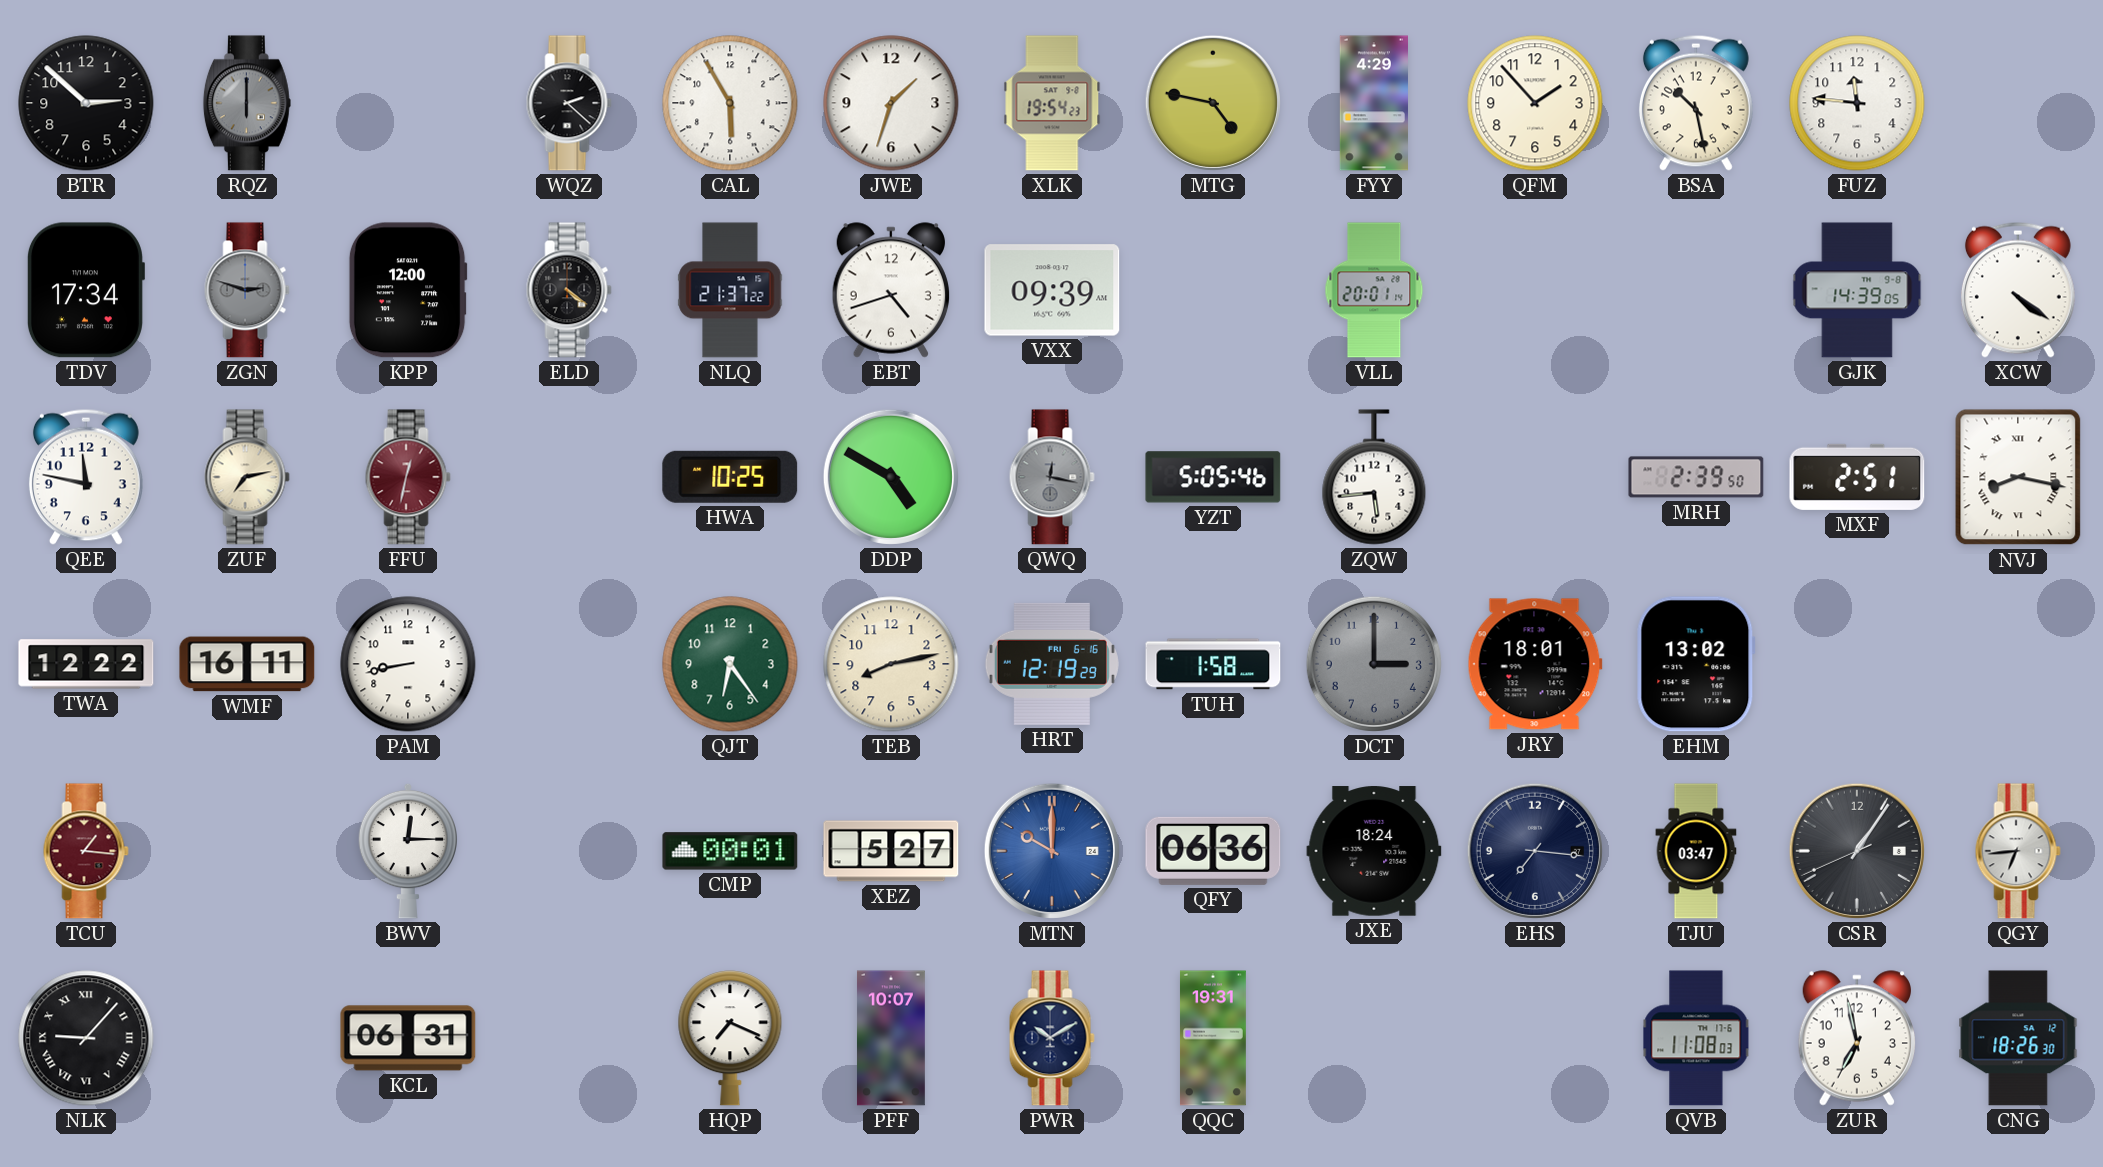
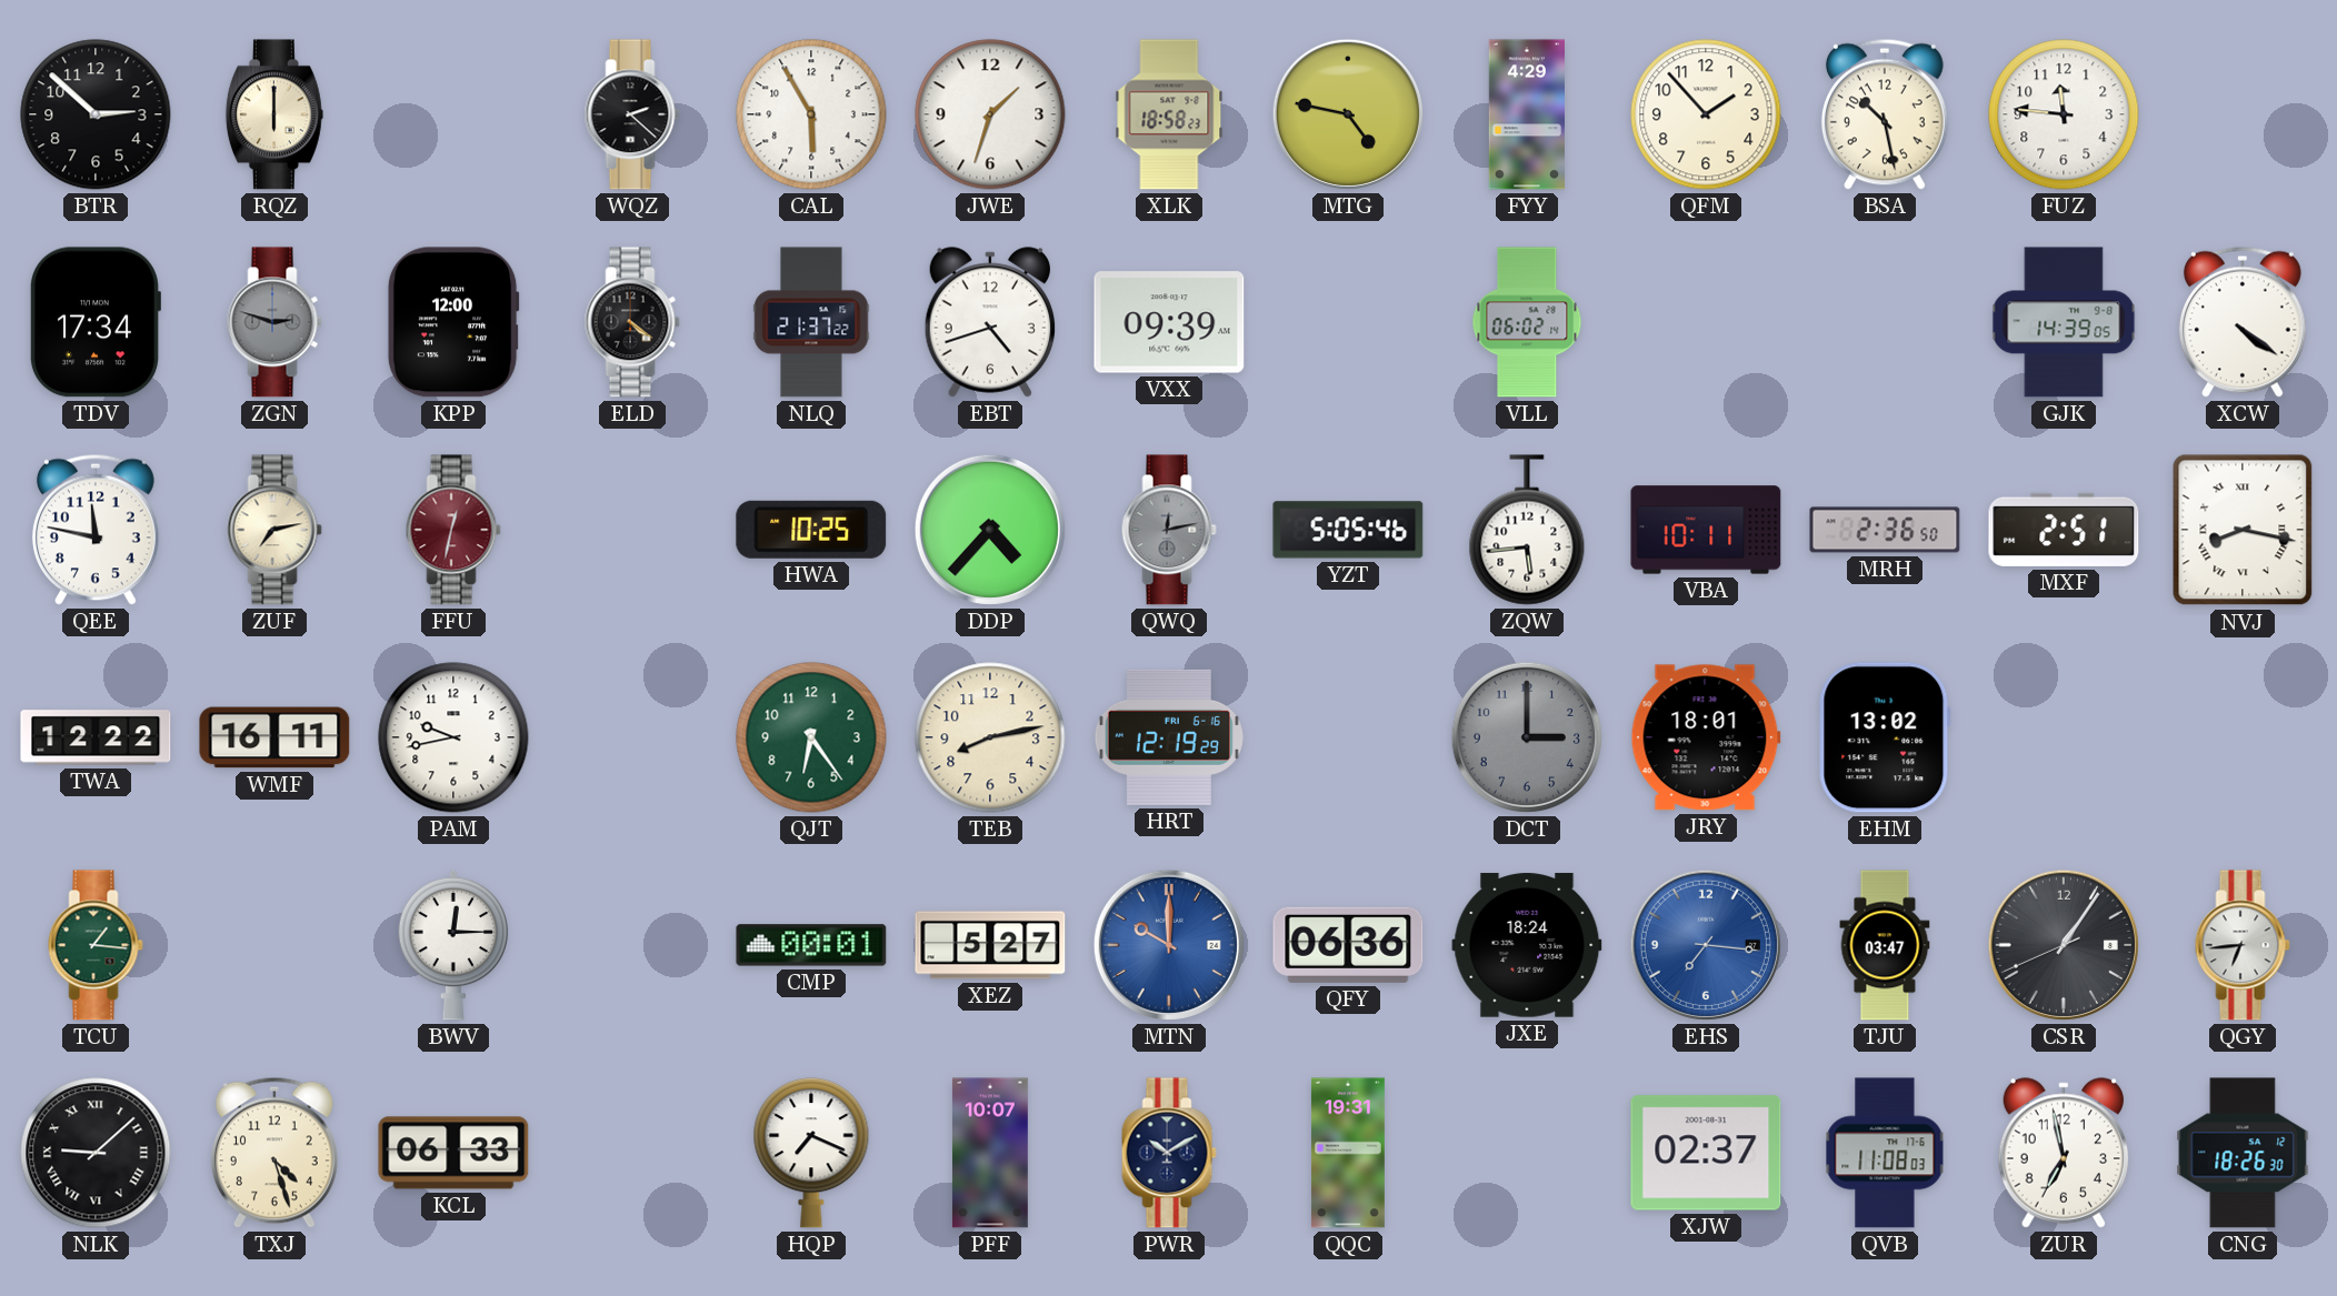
RQZ dial: grey -> cream (274, 114)
XLK: 19:54 -> 18:58 (1169, 114)
VLL: 20:01 -> 06:02 (1527, 322)
DDP: 4:50 -> 4:37 (990, 530)
QWQ: 12:17 -> 12:13 (1169, 530)
VBA: none -> 10:11 (1706, 530)
MRH: 2:39 -> 2:36 (1885, 530)
PAM: 8:43 -> 9:43 (453, 737)
TUH: 1:58 -> none (1213, 664)
TCU dial: burgundy -> green (96, 945)
EHS dial: navy -> blue (1706, 945)
NLK: 9:07 -> 9:08 (96, 1153)
TXJ: none -> 4:27 (274, 1153)
KCL: 06:31 -> 06:33 (453, 1153)
XJW: none -> 02:37 (1706, 1153)
